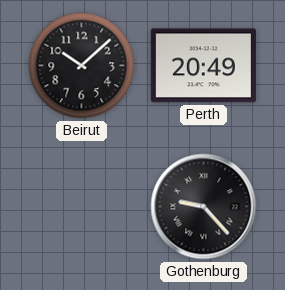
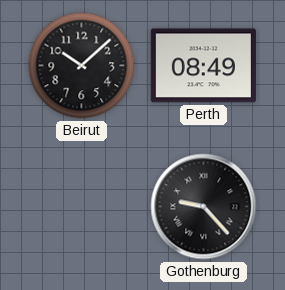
Perth: 20:49 -> 08:49 (203, 66)
